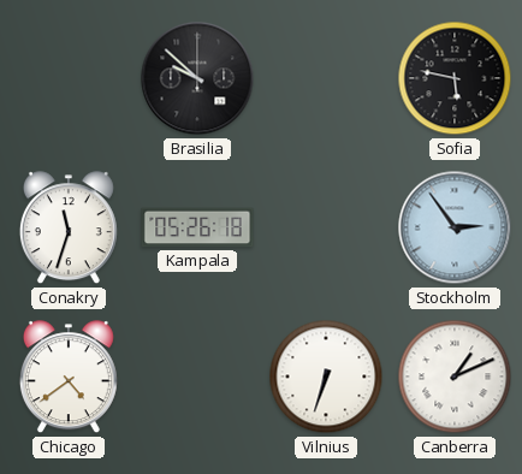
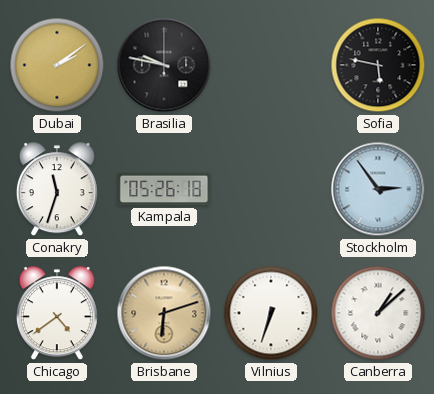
Dubai: none -> 2:09 (57, 65)
Brasilia: 9:52 -> 9:47 (164, 65)
Brisbane: none -> 6:12 (164, 313)
Canberra: 1:11 -> 1:08 (378, 313)
